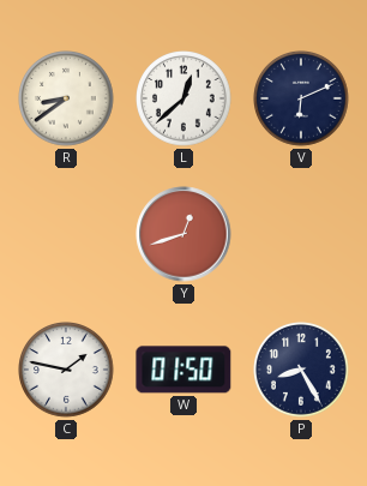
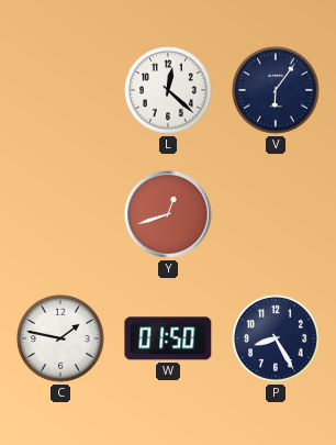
R: 8:39 -> none (67, 100)
L: 12:38 -> 12:22 (169, 91)
V: 6:11 -> 6:06 (277, 91)
